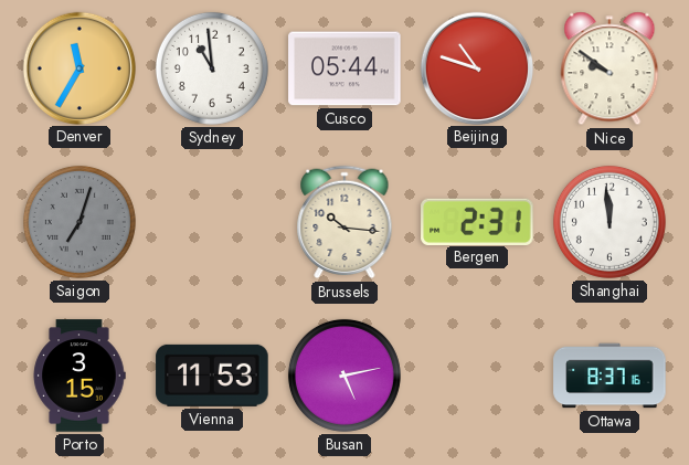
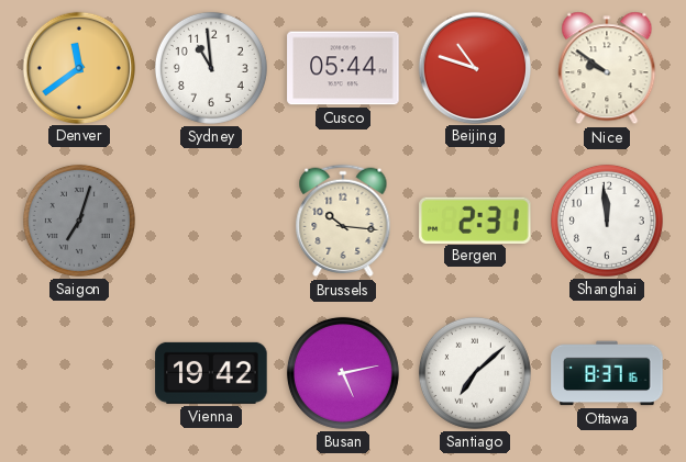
Denver: 11:35 -> 11:39 (78, 67)
Porto: 3:15 -> none (79, 376)
Vienna: 11:53 -> 19:42 (211, 373)
Santiago: none -> 7:08 (475, 373)
